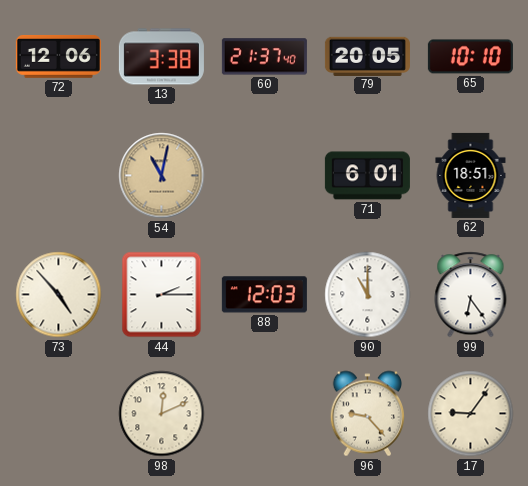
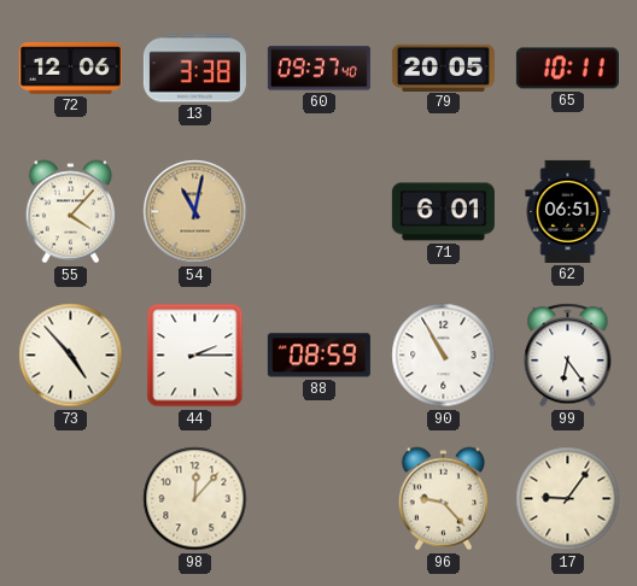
60: 21:37 -> 09:37 (318, 69)
65: 10:10 -> 10:11 (567, 69)
55: none -> 4:07 (70, 212)
62: 18:51 -> 06:51 (568, 211)
88: 12:03 -> 08:59 (318, 356)
90: 11:00 -> 10:55 (444, 356)
98: 12:11 -> 12:07 (195, 499)
